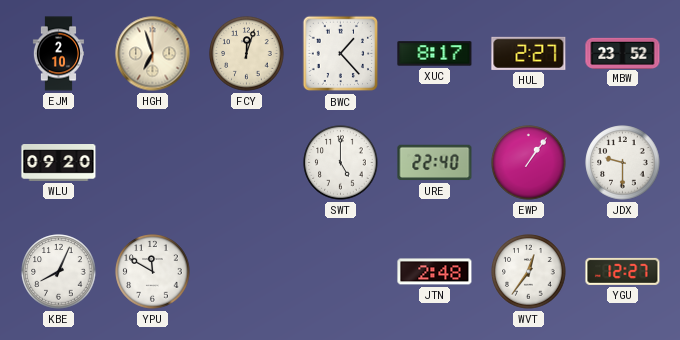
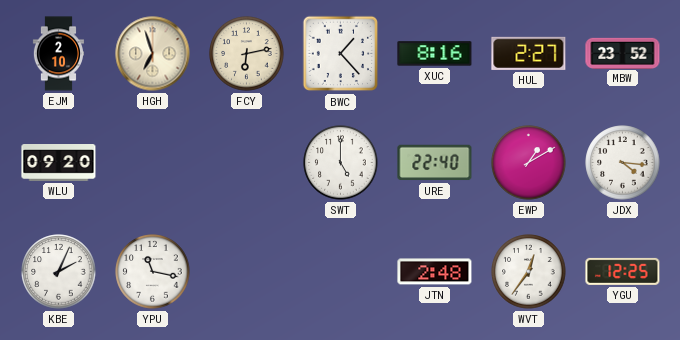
FCY: 12:03 -> 6:13 (247, 54)
XUC: 8:17 -> 8:16 (435, 54)
EWP: 1:06 -> 1:10 (529, 163)
JDX: 9:30 -> 4:16 (623, 163)
KBE: 8:04 -> 2:04 (59, 272)
YPU: 11:50 -> 11:17 (153, 272)
YGU: 12:27 -> 12:25 (623, 271)
